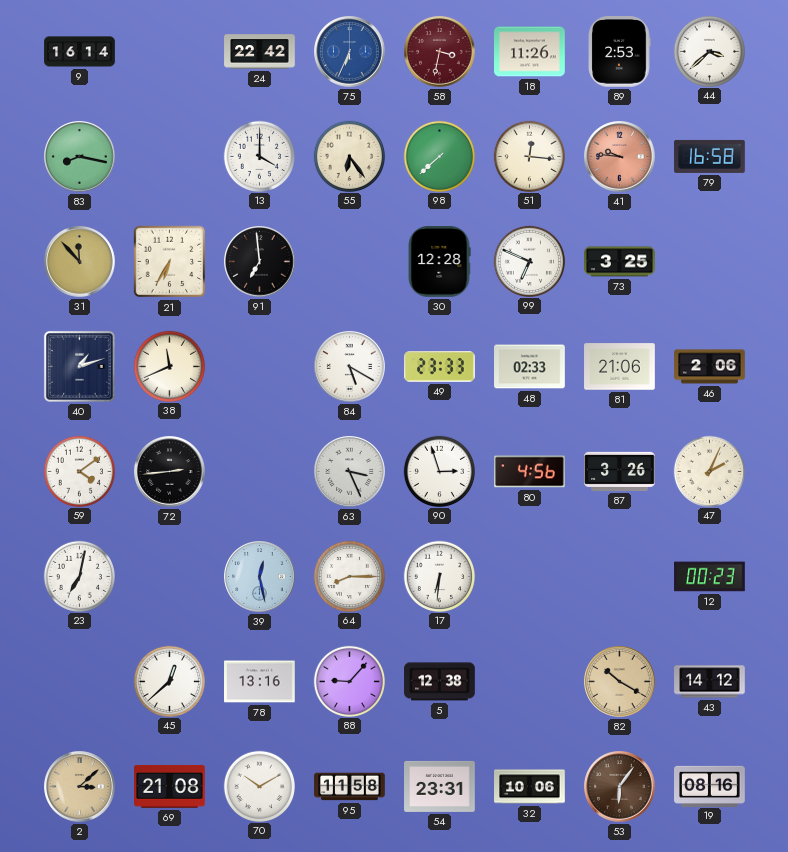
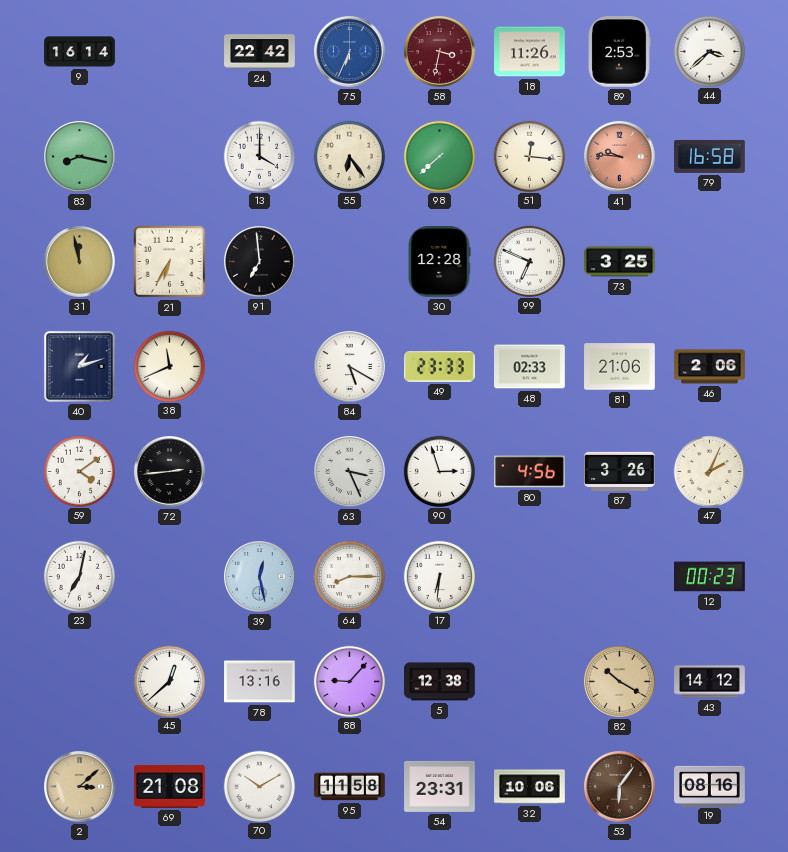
31: 11:53 -> 11:58 (80, 262)
